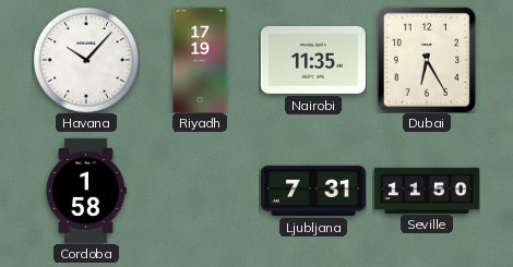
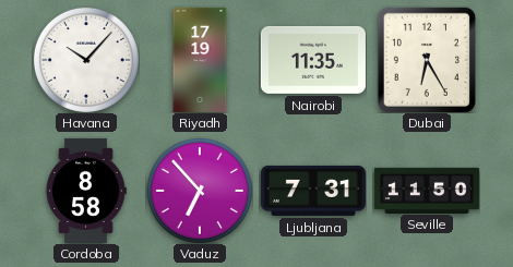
Cordoba: 1:58 -> 8:58 (86, 191)
Vaduz: none -> 6:53 (200, 191)
